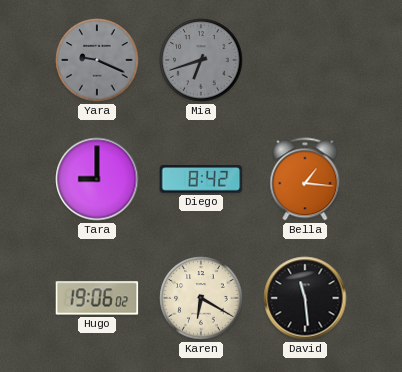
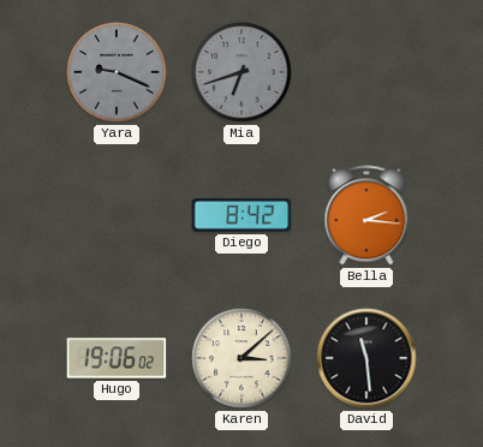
Tara: 9:00 -> none (97, 179)
Bella: 1:16 -> 2:16 (366, 215)
Karen: 6:20 -> 3:08 (241, 358)
